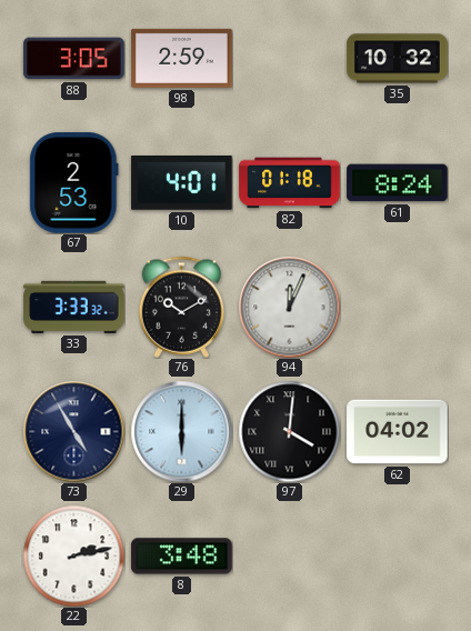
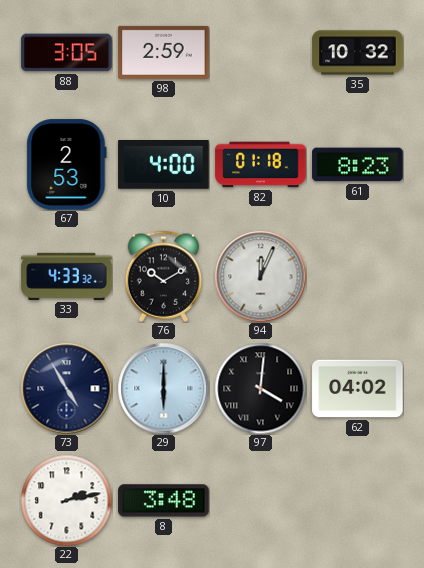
10: 4:01 -> 4:00 (164, 165)
61: 8:24 -> 8:23 (358, 165)
33: 3:33 -> 4:33 (67, 276)
